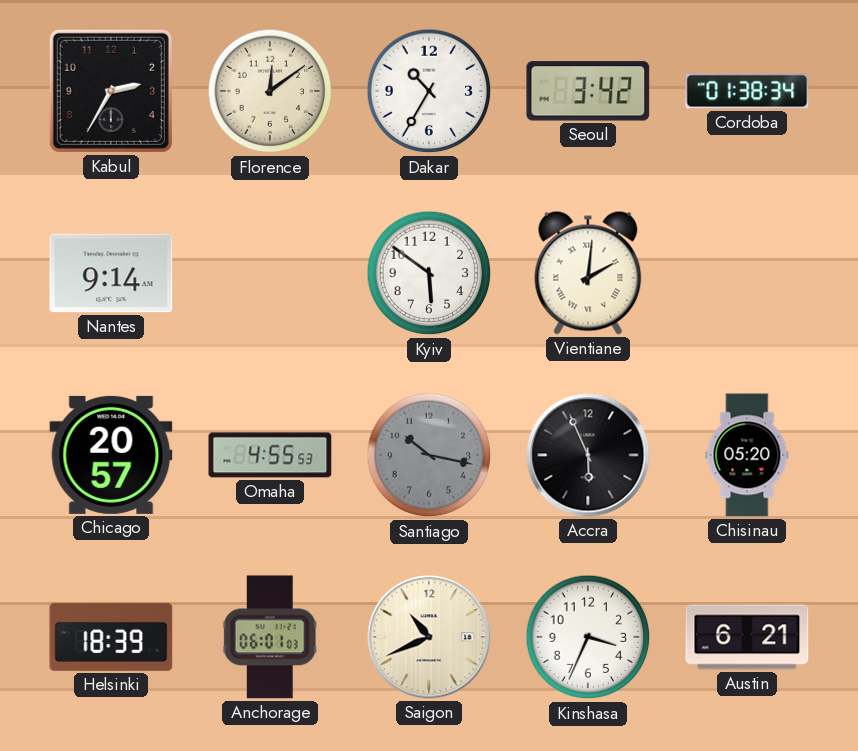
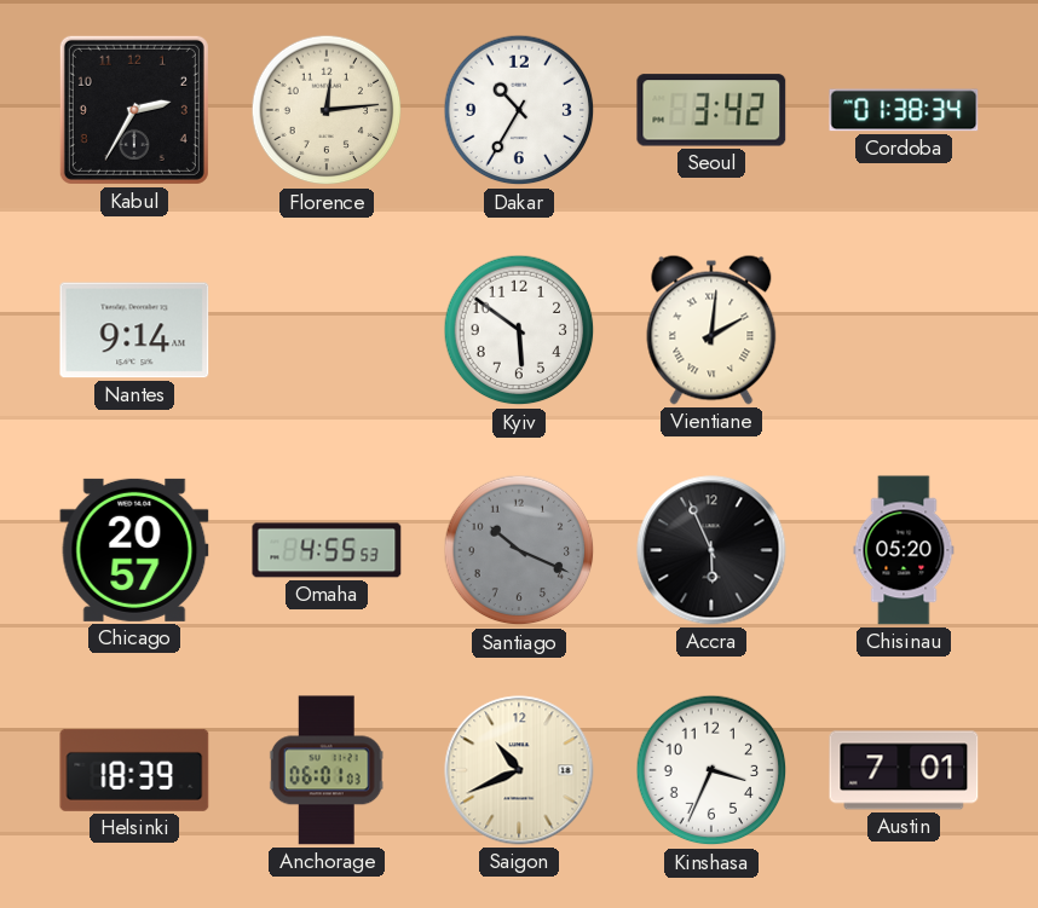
Florence: 12:09 -> 12:14 (327, 110)
Santiago: 10:17 -> 10:19 (519, 550)
Austin: 6:21 -> 7:01 (904, 770)
